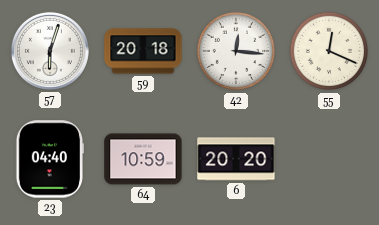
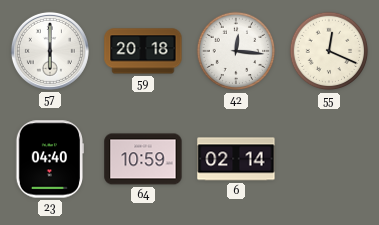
57: 6:03 -> 6:00 (50, 51)
6: 20:20 -> 02:14 (236, 159)
